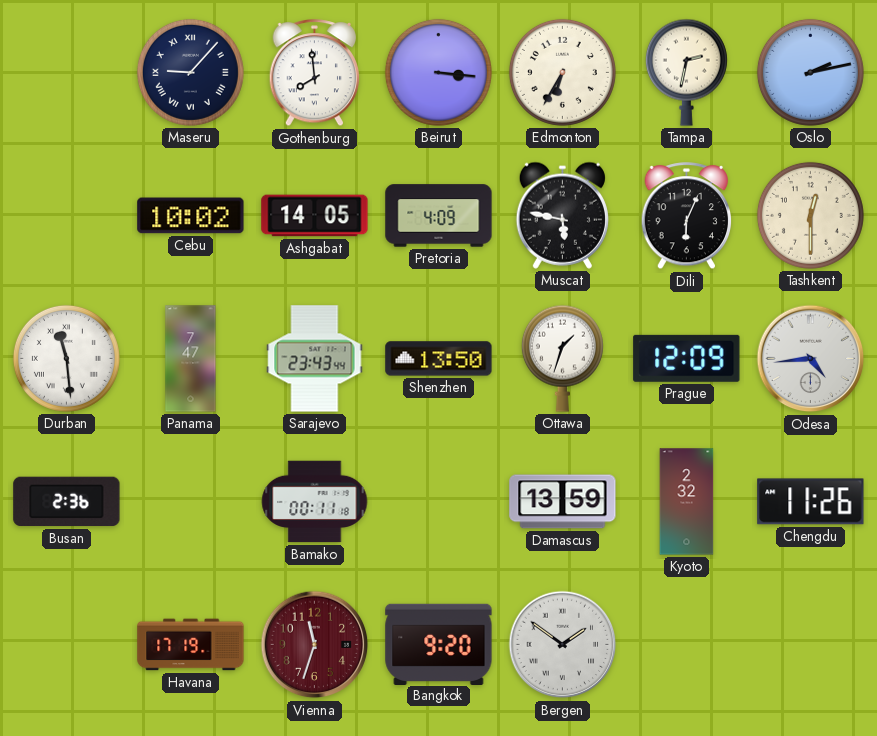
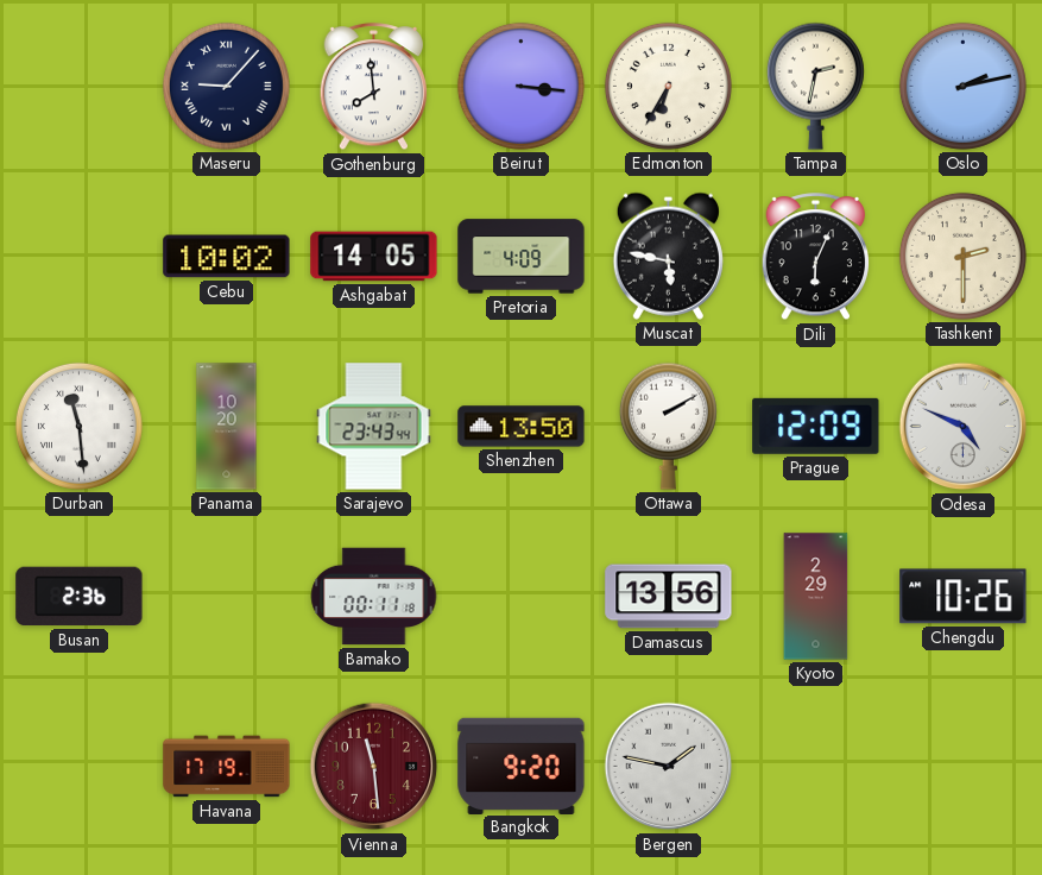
Tashkent: 12:30 -> 2:30 (962, 256)
Panama: 7:47 -> 10:20 (227, 427)
Ottawa: 1:33 -> 2:10 (668, 426)
Odesa: 4:44 -> 4:49 (964, 427)
Damascus: 13:59 -> 13:56 (669, 597)
Kyoto: 2:32 -> 2:29 (816, 597)
Chengdu: 11:26 -> 10:26 (964, 597)
Vienna: 11:33 -> 11:29 (374, 767)
Bergen: 1:51 -> 1:47 (669, 767)
